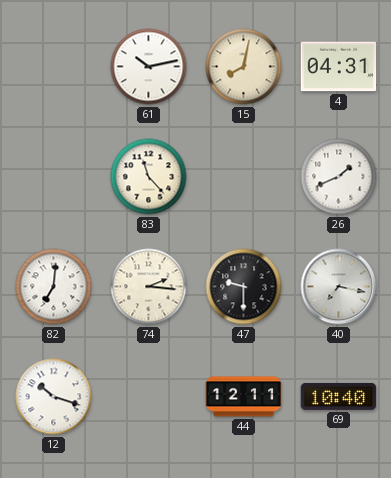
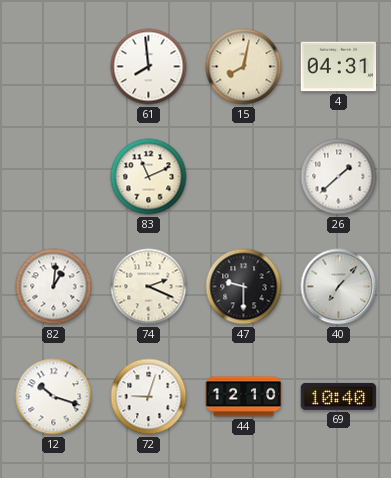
61: 10:13 -> 7:59 (149, 67)
83: 11:23 -> 11:11 (149, 177)
26: 1:41 -> 1:38 (339, 177)
82: 7:01 -> 1:01 (54, 287)
74: 2:16 -> 2:19 (149, 287)
40: 7:17 -> 7:07 (339, 287)
72: none -> 9:03 (149, 397)
44: 12:11 -> 12:10 (244, 397)
